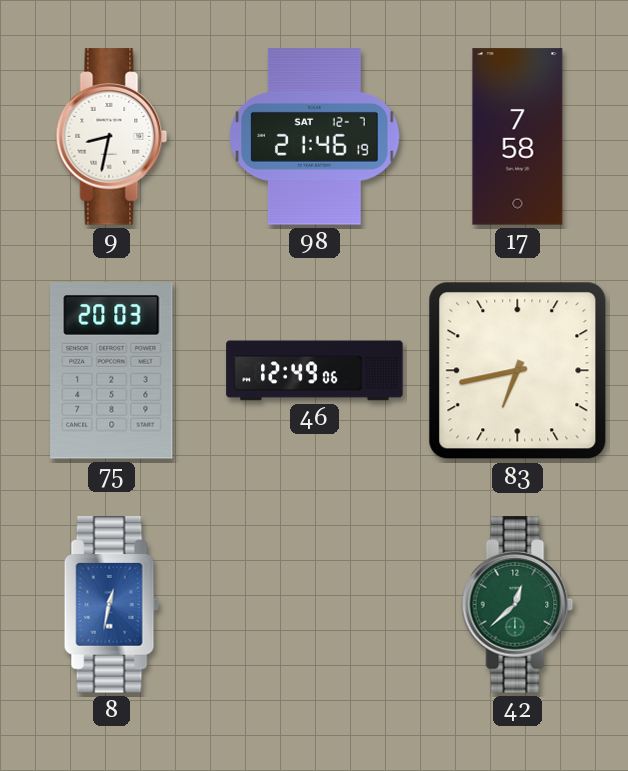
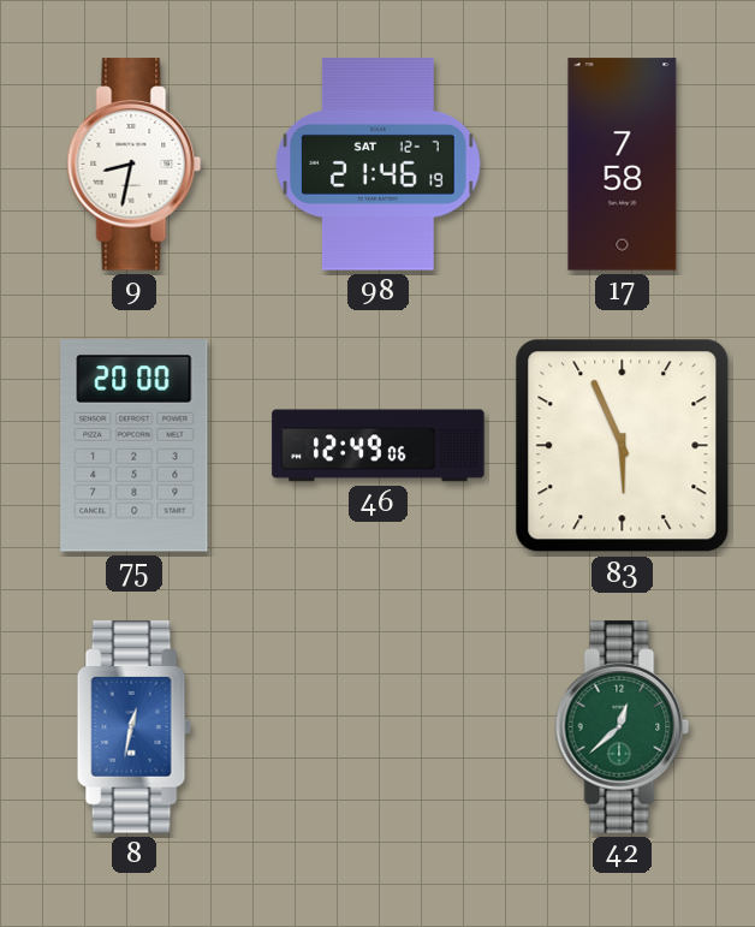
75: 20:03 -> 20:00 (135, 446)
83: 6:43 -> 5:56 (623, 446)
